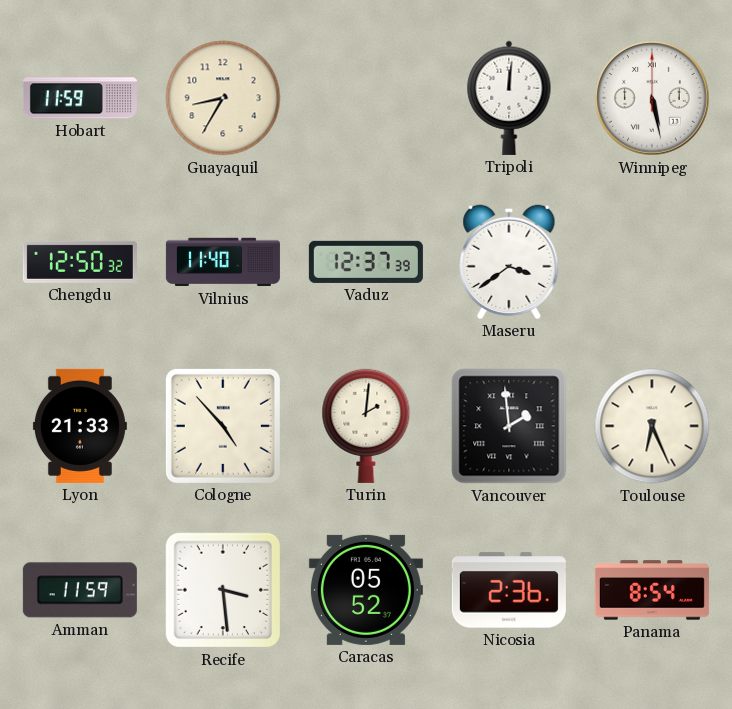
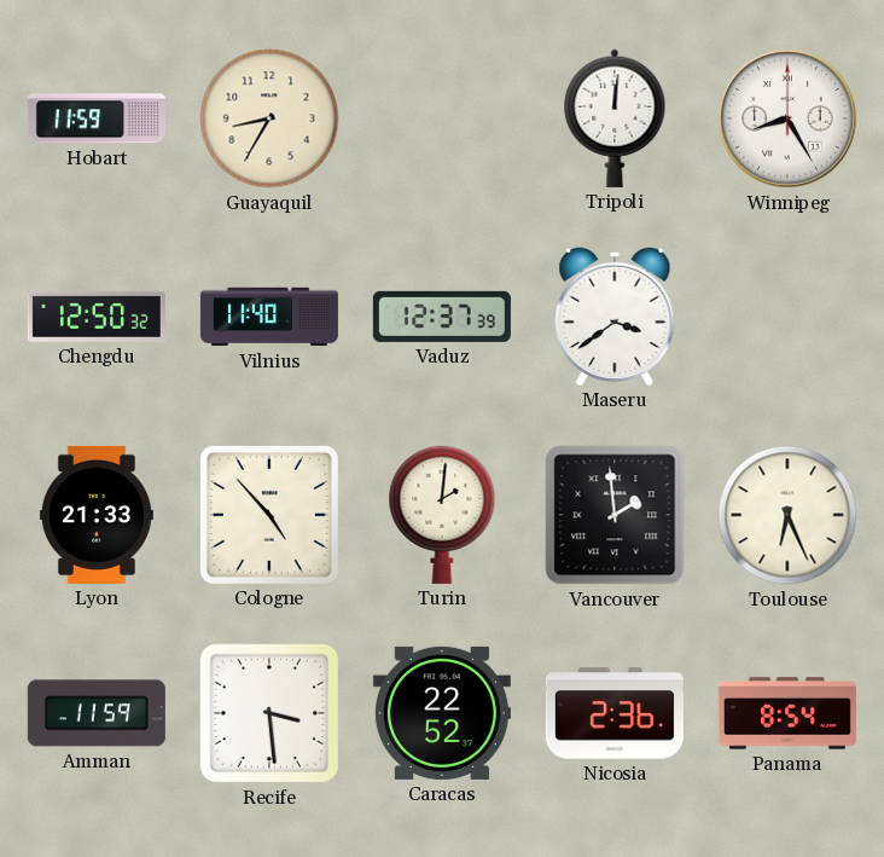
Winnipeg: 5:28 -> 8:25 (787, 118)
Caracas: 05:52 -> 22:52 (442, 713)
